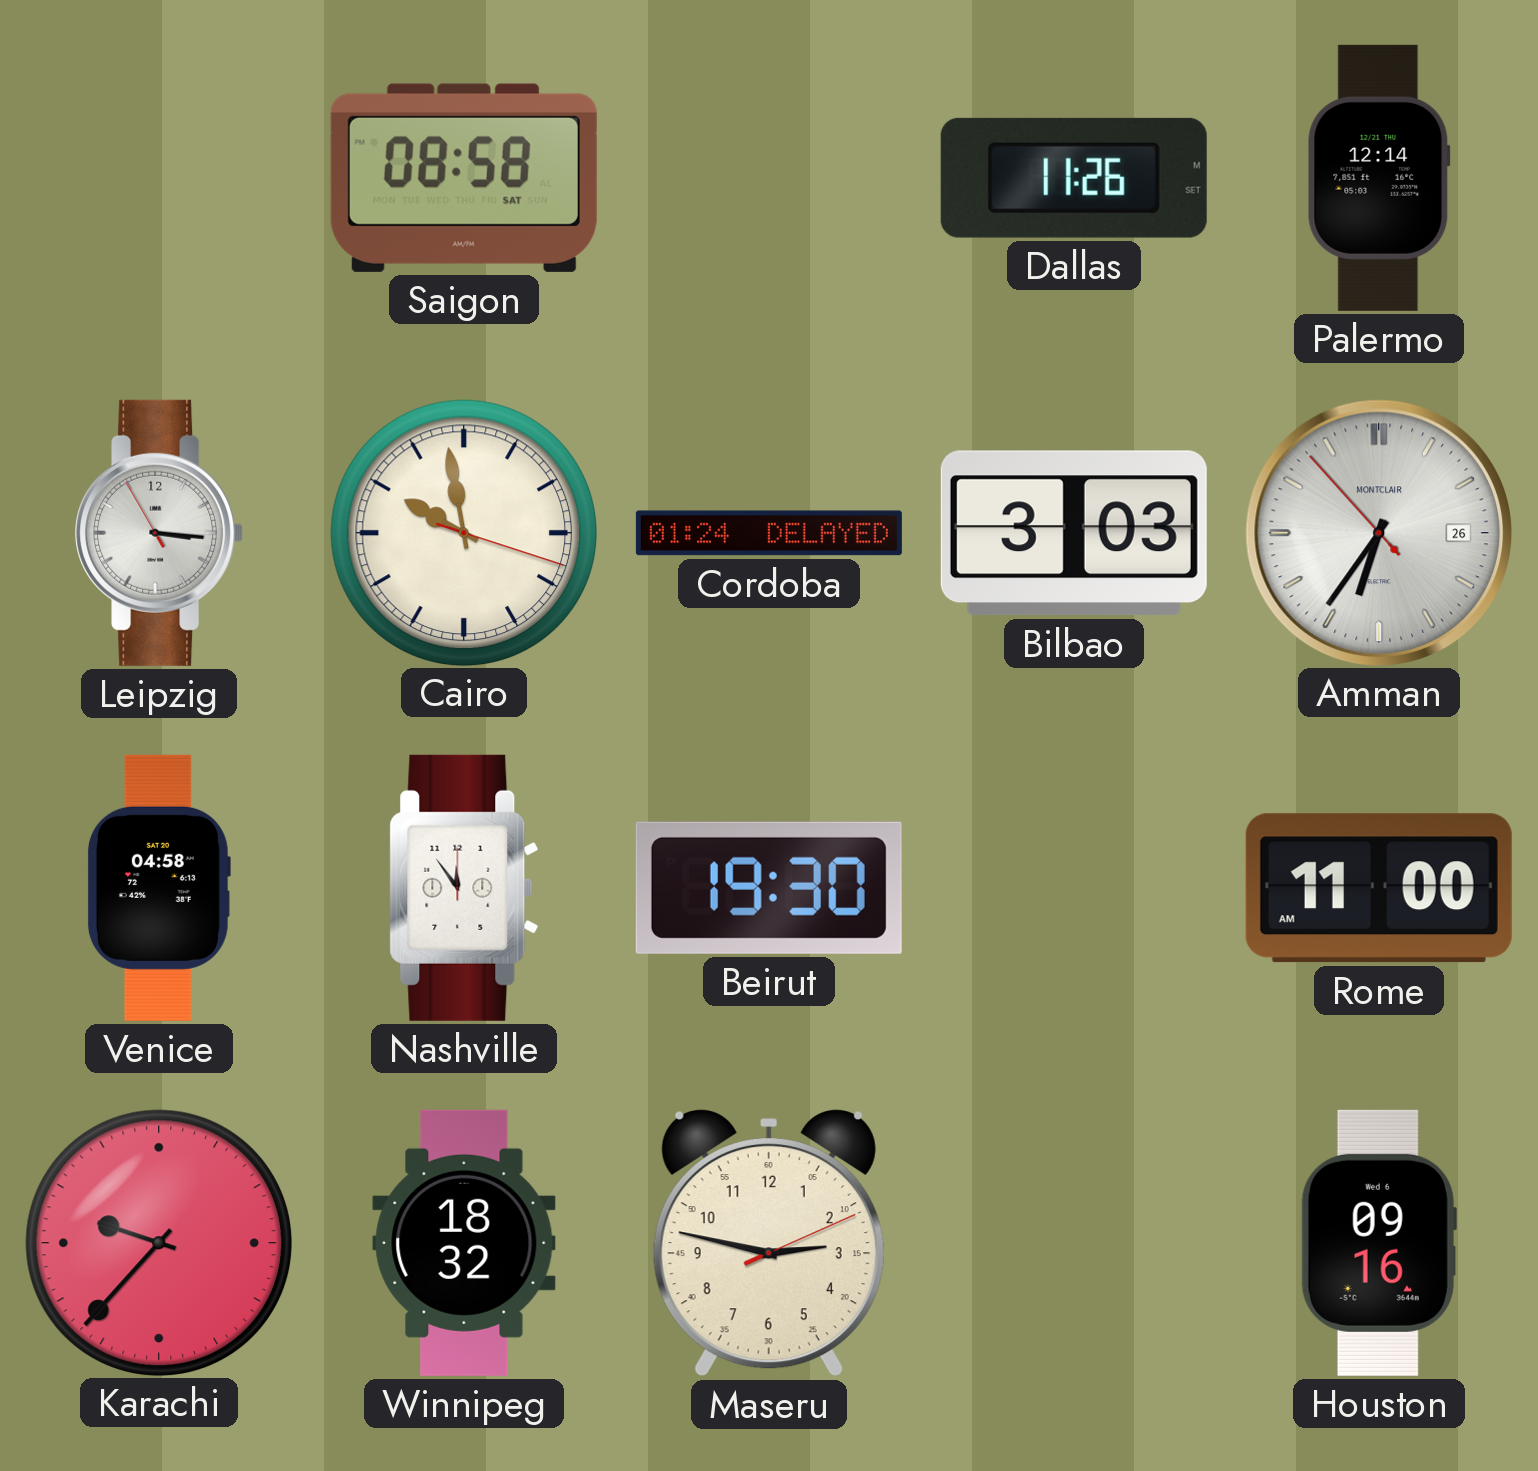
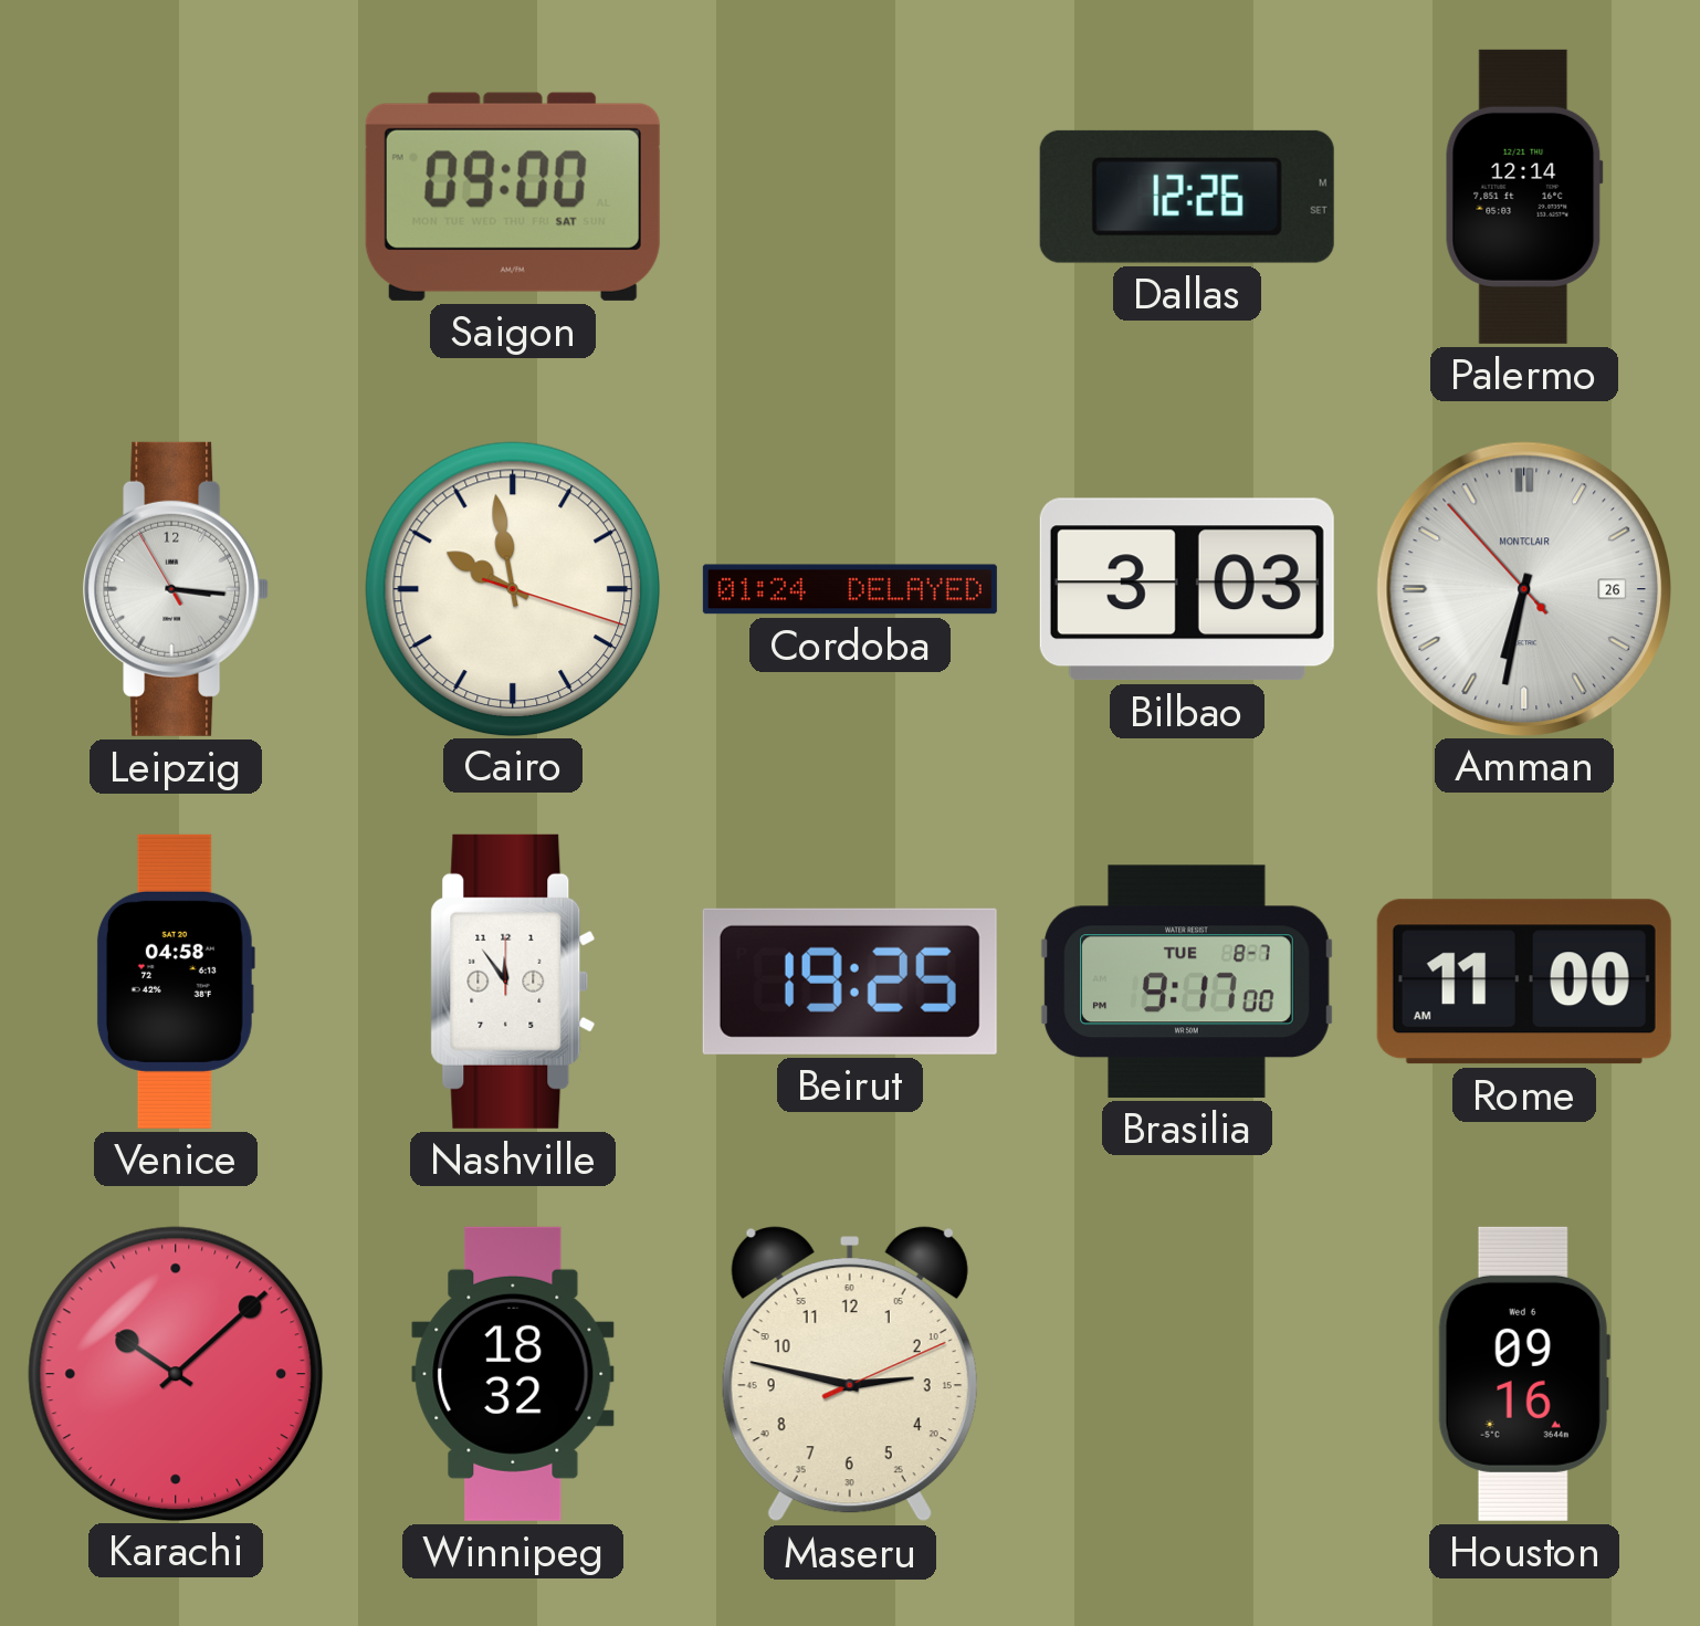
Saigon: 08:58 -> 09:00 (513, 197)
Dallas: 11:26 -> 12:26 (1187, 197)
Amman: 6:35 -> 6:31 (1523, 588)
Beirut: 19:30 -> 19:25 (850, 982)
Brasilia: none -> 9:17 (1187, 982)
Karachi: 9:37 -> 10:08 (175, 1373)
